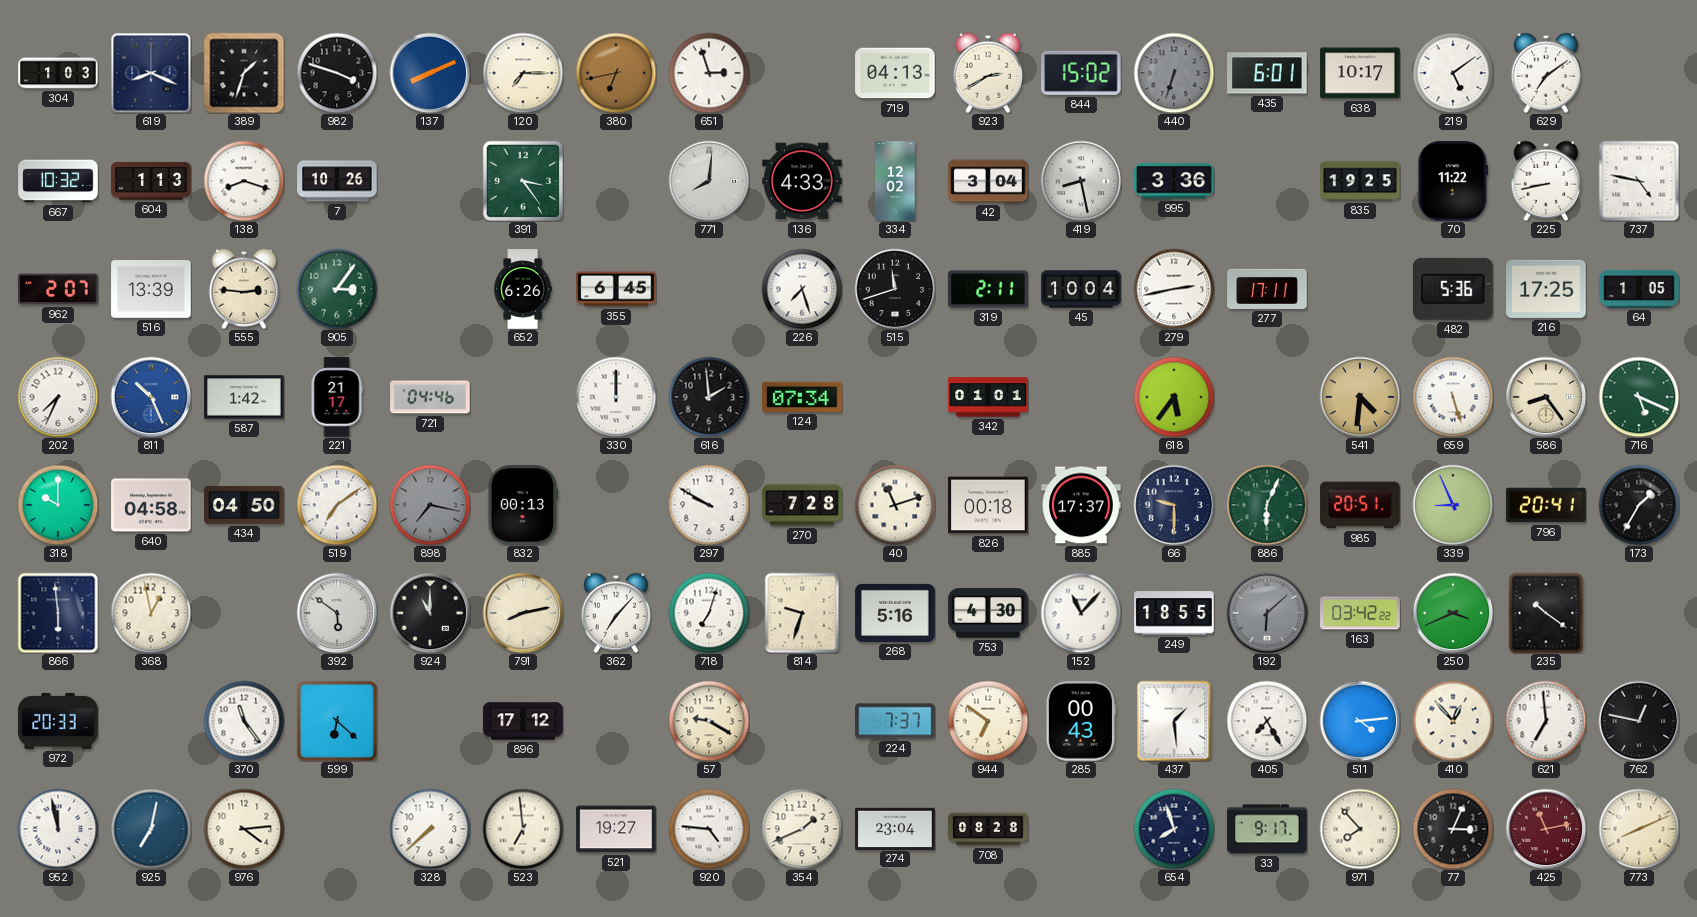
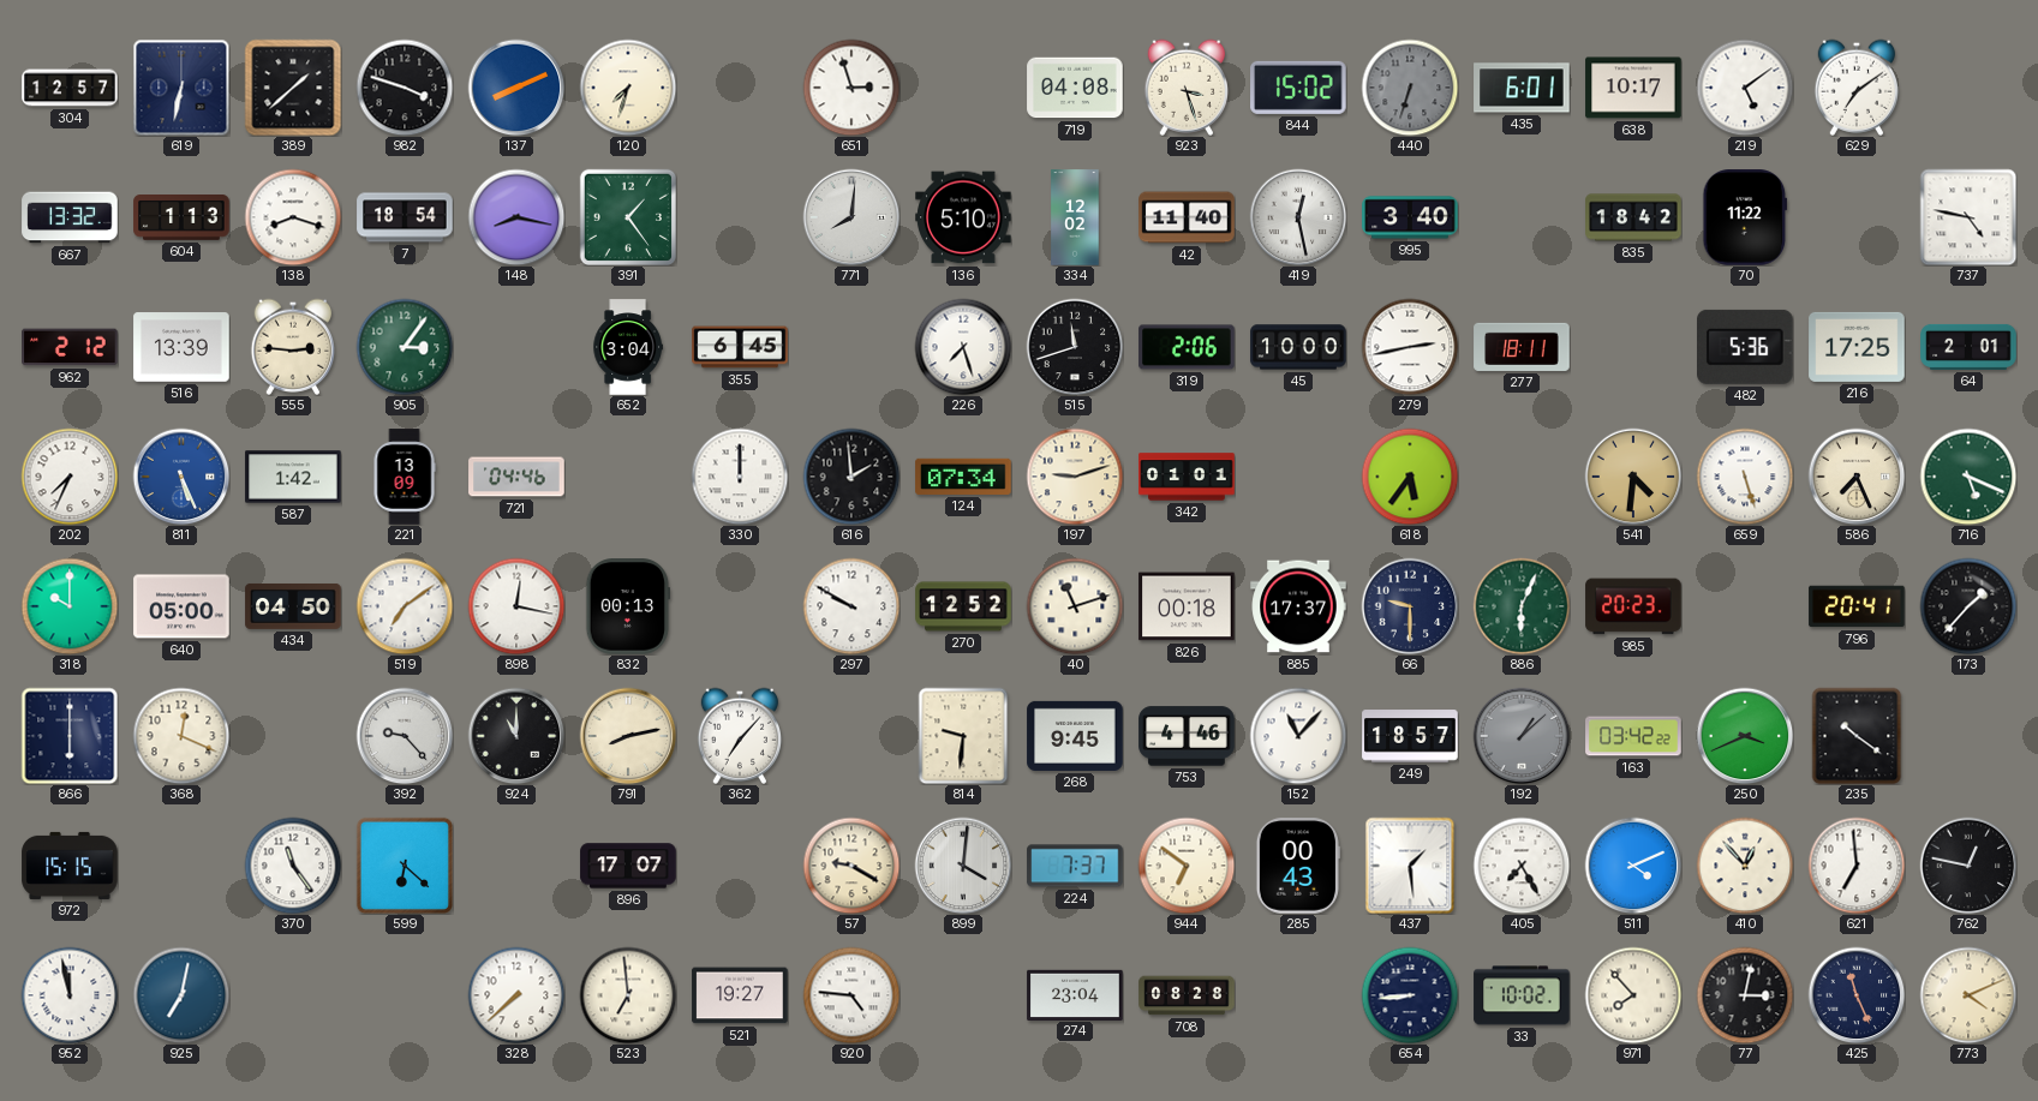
304: 1:03 -> 12:57 (70, 88)
619: 8:19 -> 6:32 (181, 88)
389: 1:33 -> 1:38 (293, 88)
120: 7:15 -> 7:33 (628, 88)
380: 6:43 -> none (616, 73)
719: 04:13 -> 04:08 (1075, 88)
923: 2:40 -> 3:27 (1187, 88)
667: 10:32 -> 13:32 (70, 217)
7: 10:26 -> 18:54 (405, 217)
148: none -> 8:17 (516, 217)
391: 3:24 -> 1:24 (627, 216)
136: 4:33 -> 5:10 (963, 217)
42: 3:04 -> 11:40 (1187, 217)
419: 8:28 -> 12:28 (1298, 217)
995: 3:36 -> 3:40 (1410, 217)
835: 19:25 -> 18:42 (1633, 217)
225: 8:43 -> none (1546, 181)
962: 2:07 -> 2:12 (70, 347)
652: 6:26 -> 3:04 (628, 347)
319: 2:11 -> 2:06 (1187, 347)
45: 10:04 -> 10:00 (1298, 347)
277: 17:11 -> 18:11 (1522, 347)
64: 1:05 -> 2:01 (1968, 347)
811: 10:26 -> 5:26 (181, 477)
221: 21:17 -> 13:09 (405, 477)
197: none -> 9:12 (1075, 477)
586: 8:24 -> 7:26 (1857, 477)
640: 04:58 -> 05:00 (181, 606)
898: 7:17 -> 12:17 (516, 606)
898 dial: grey -> white (516, 606)
270: 7:28 -> 12:52 (963, 606)
985: 20:51 -> 20:23 (1633, 606)
339: 8:56 -> none (1453, 505)
173: 1:35 -> 1:37 (1968, 606)
866: 5:59 -> 6:00 (70, 736)
368: 12:58 -> 12:19 (181, 736)
392: 5:51 -> 9:23 (405, 736)
718: 7:03 -> none (709, 613)
814: 9:33 -> 9:31 (963, 736)
268: 5:16 -> 9:45 (1075, 736)
753: 4:30 -> 4:46 (1187, 736)
249: 18:55 -> 18:57 (1410, 736)
192: 6:08 -> 1:08 (1522, 736)
972: 20:33 -> 15:15 (70, 866)
896: 17:12 -> 17:07 (628, 866)
899: none -> 4:01 (963, 866)
511: 4:14 -> 4:11 (1633, 866)
976: 4:14 -> none (244, 829)
354: 1:41 -> none (802, 829)
654: 7:57 -> 8:44 (1410, 995)
33: 9:17 -> 10:02 (1522, 995)
77: 3:04 -> 3:02 (1745, 995)
425: 11:13 -> 11:26 (1857, 995)
425 dial: burgundy -> navy (1857, 995)
773: 8:11 -> 4:11 (1968, 995)
